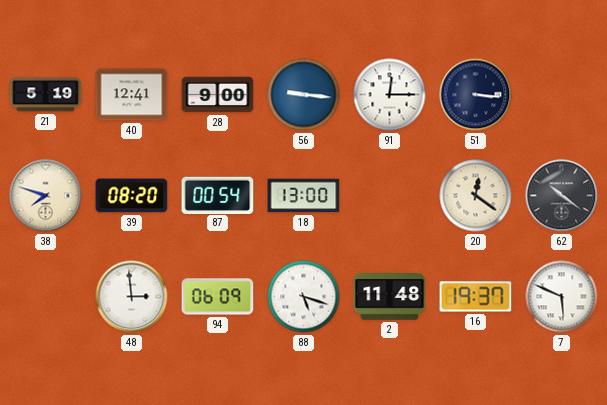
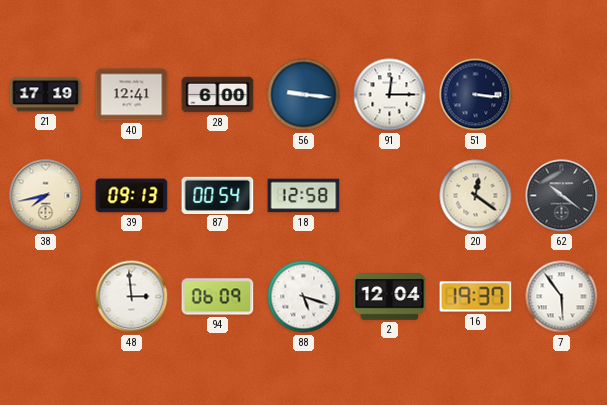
21: 5:19 -> 17:19 (46, 95)
28: 9:00 -> 6:00 (218, 95)
38: 7:48 -> 7:43 (46, 196)
39: 08:20 -> 09:13 (132, 196)
18: 13:00 -> 12:58 (304, 196)
2: 11:48 -> 12:04 (390, 297)
7: 5:49 -> 5:54 (562, 297)
